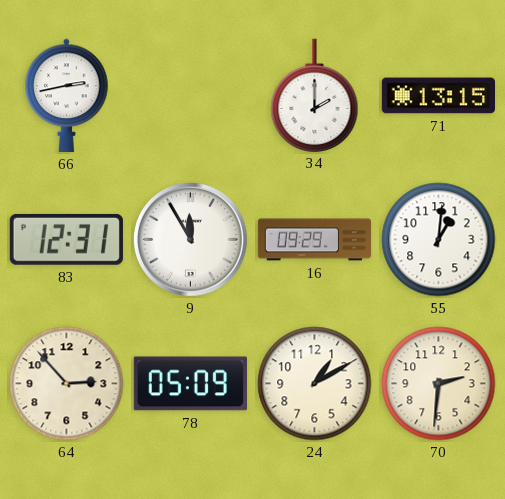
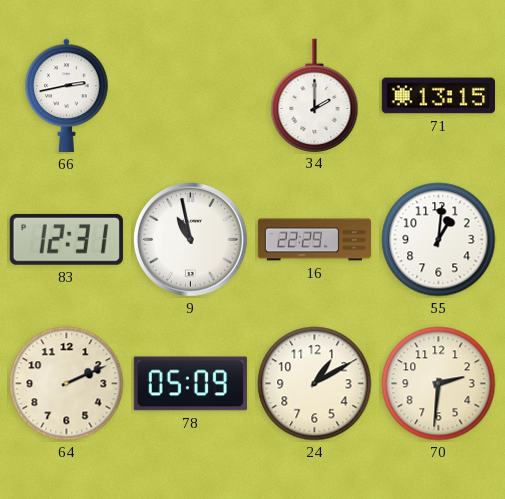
9: 11:55 -> 10:58 (191, 240)
16: 09:29 -> 22:29 (315, 240)
64: 2:53 -> 2:11 (67, 384)
